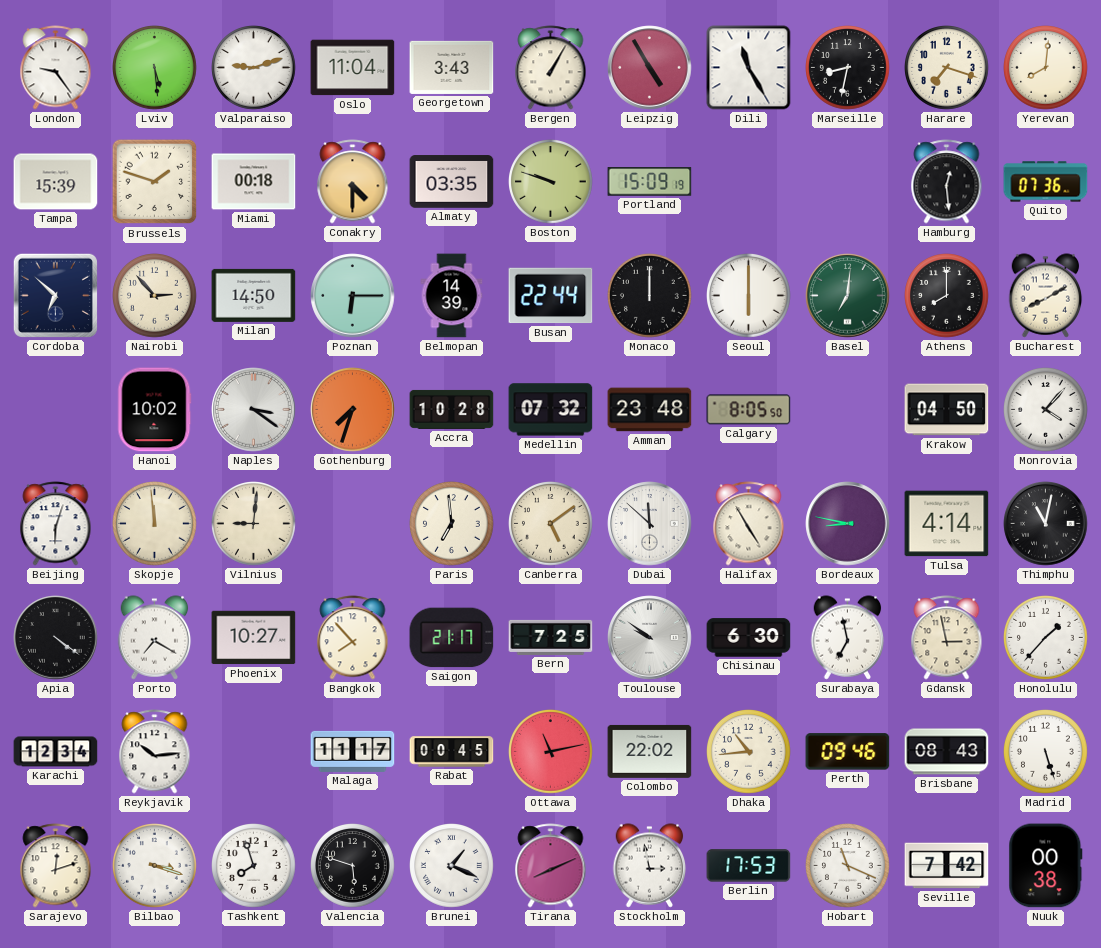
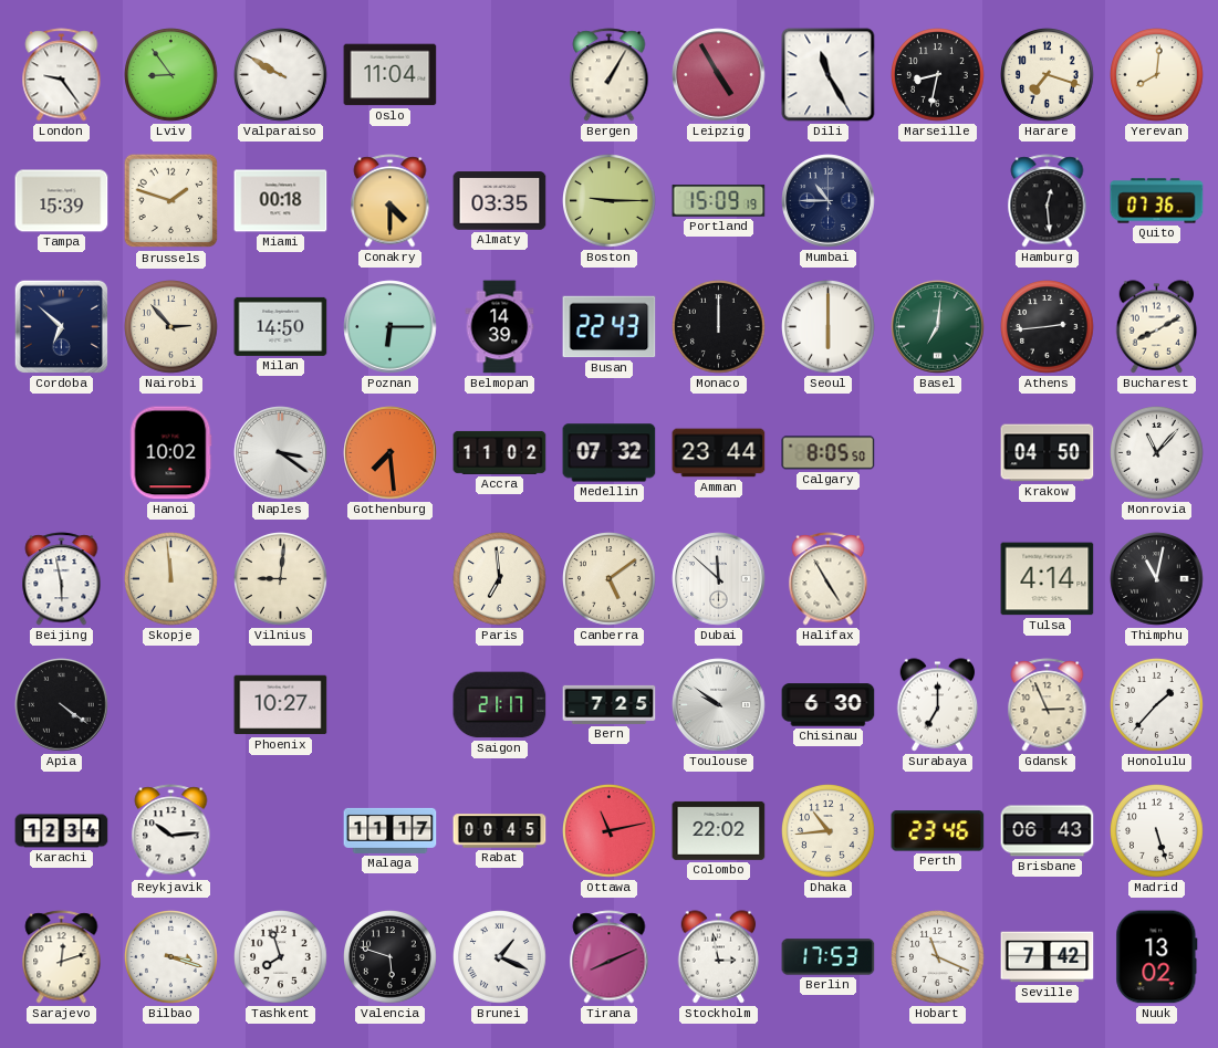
Lviv: 5:29 -> 8:54 (171, 75)
Valparaiso: 9:12 -> 9:50 (281, 75)
Georgetown: 3:43 -> none (452, 67)
Boston: 9:48 -> 9:15 (610, 201)
Mumbai: none -> 10:45 (829, 201)
Busan: 22:44 -> 22:43 (610, 327)
Athens: 8:00 -> 2:44 (1048, 327)
Gothenburg: 7:33 -> 7:29 (391, 453)
Accra: 10:28 -> 11:02 (500, 452)
Amman: 23:48 -> 23:44 (719, 453)
Monrovia: 4:07 -> 11:07 (1157, 453)
Beijing: 6:03 -> 5:58 (62, 579)
Bordeaux: 8:47 -> none (848, 524)
Porto: 7:20 -> none (155, 638)
Bangkok: 7:53 -> none (353, 638)
Surabaya: 6:58 -> 7:00 (938, 705)
Gdansk: 2:58 -> 2:56 (1048, 705)
Perth: 09:46 -> 23:46 (938, 831)
Brisbane: 08:43 -> 06:43 (1048, 831)
Nuuk: 00:38 -> 13:02 (1157, 957)
